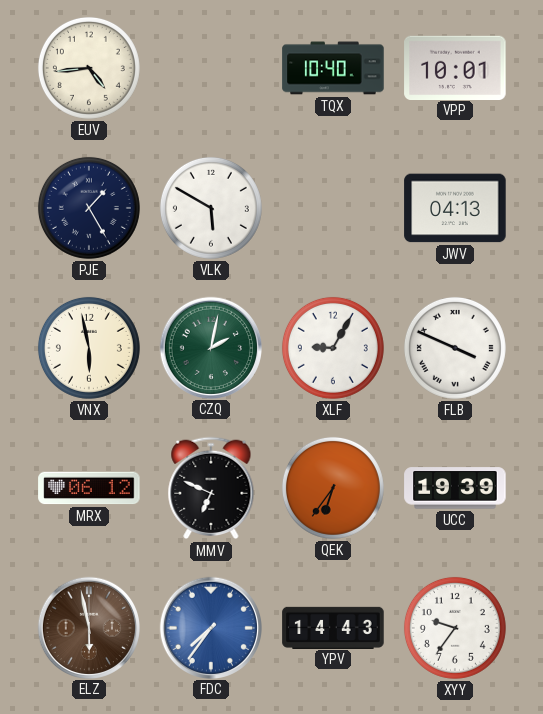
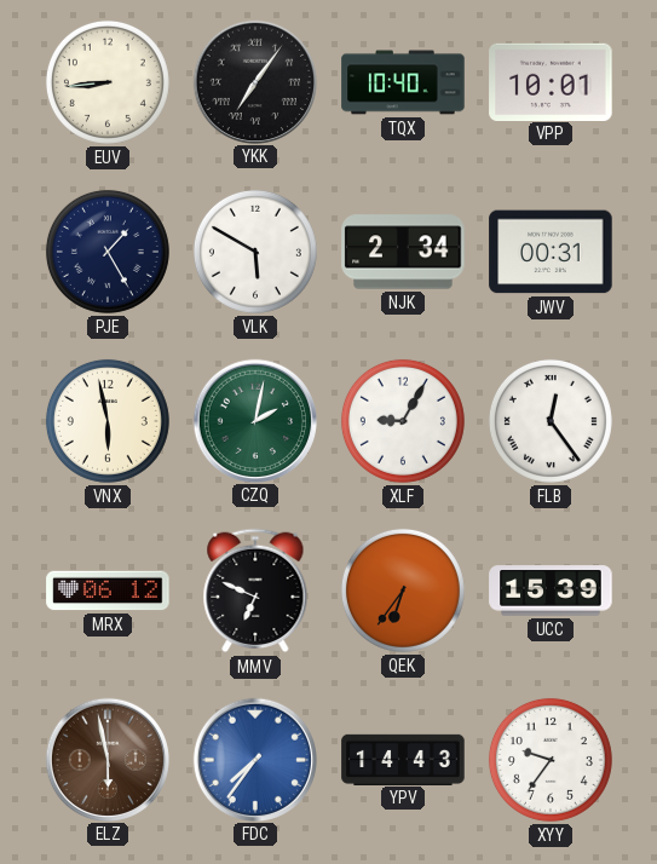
EUV: 4:44 -> 8:44 (108, 82)
YKK: none -> 7:06 (254, 81)
NJK: none -> 2:34 (403, 252)
JWV: 04:13 -> 00:31 (551, 252)
FLB: 3:49 -> 12:24 (551, 421)
UCC: 19:39 -> 15:39 (551, 591)
